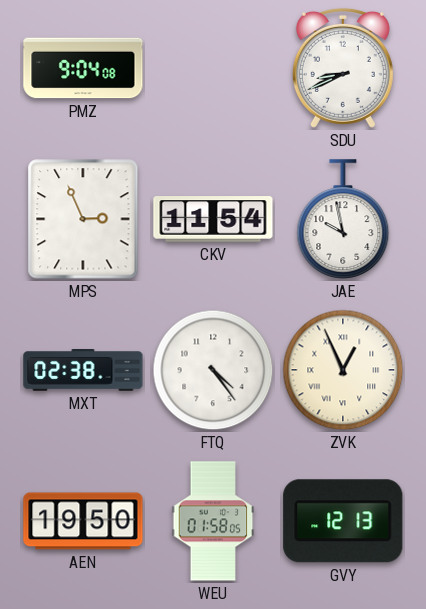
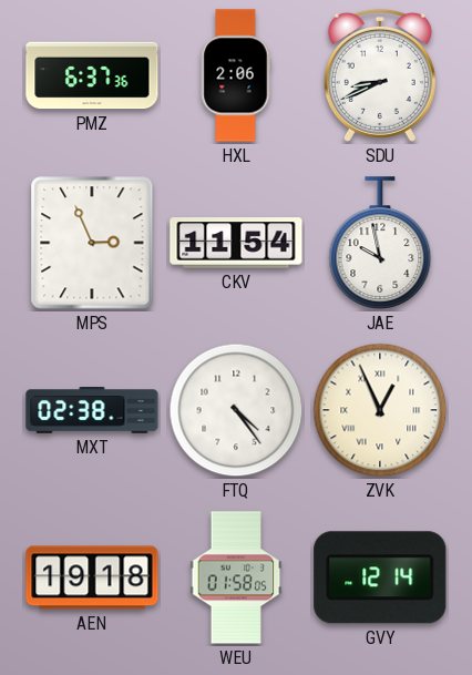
PMZ: 9:04 -> 6:37 (92, 75)
HXL: none -> 2:06 (236, 75)
AEN: 19:50 -> 19:18 (92, 577)
GVY: 12:13 -> 12:14 (380, 577)
